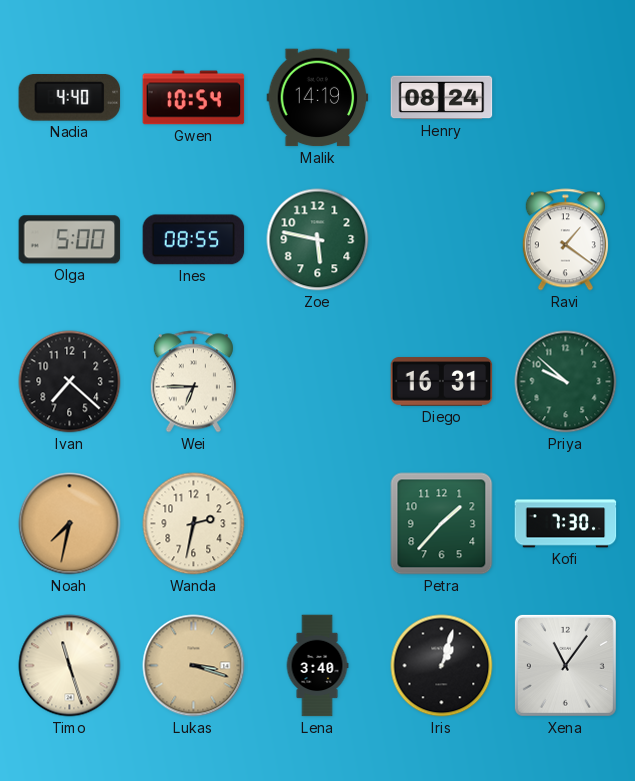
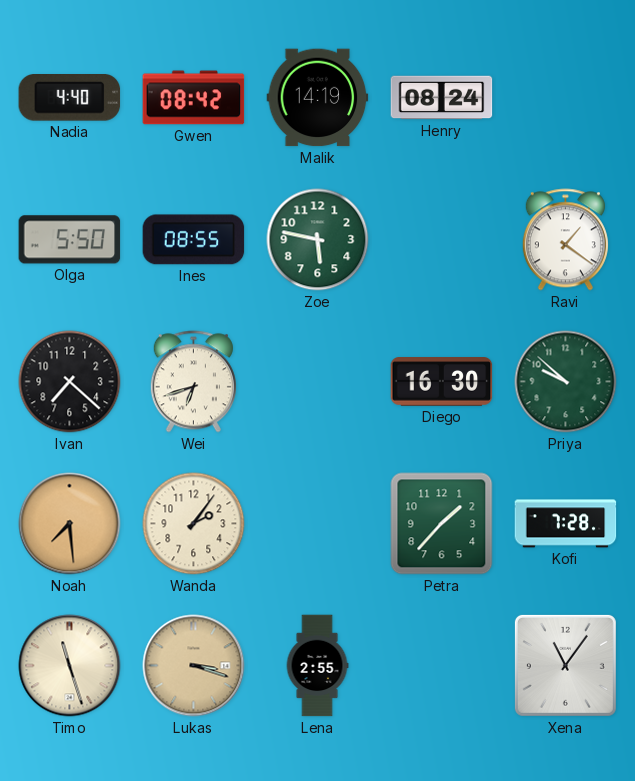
Gwen: 10:54 -> 08:42 (194, 98)
Olga: 5:00 -> 5:50 (70, 240)
Wei: 6:45 -> 6:42 (193, 382)
Diego: 16:31 -> 16:30 (442, 382)
Noah: 7:32 -> 7:29 (70, 524)
Wanda: 2:32 -> 2:06 (194, 524)
Kofi: 7:30 -> 7:28 (566, 524)
Lena: 3:40 -> 2:55 (317, 666)
Iris: 1:03 -> none (442, 666)
